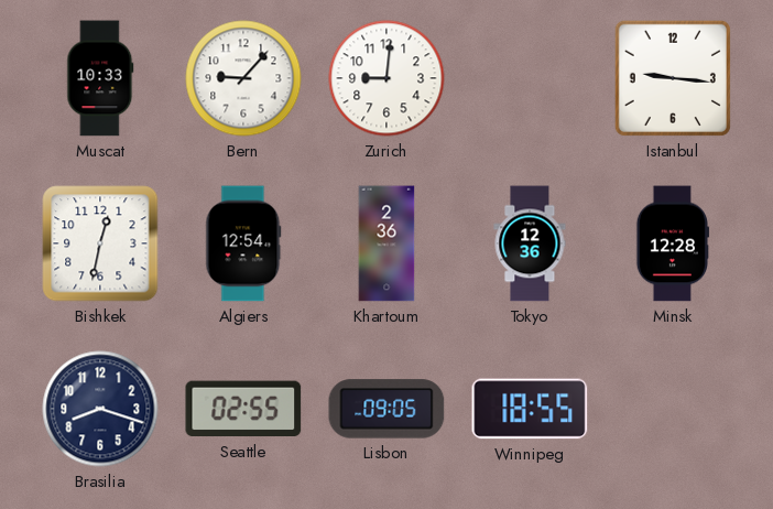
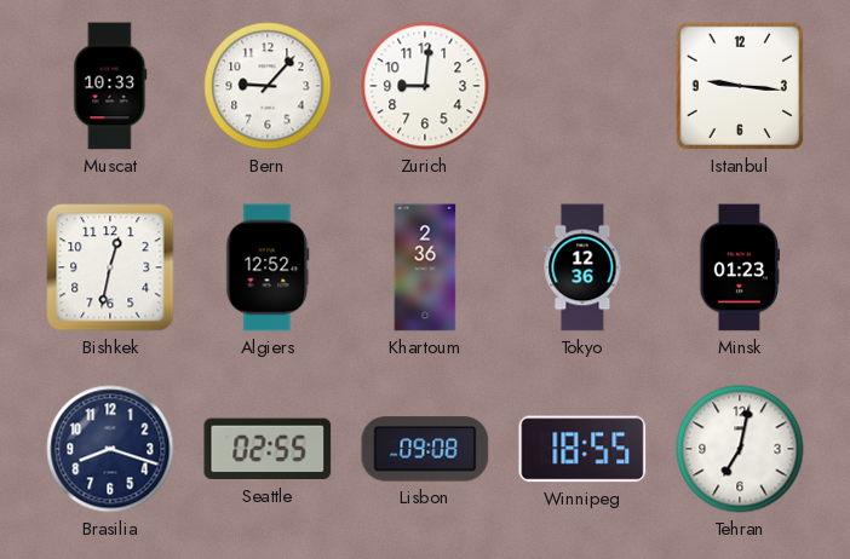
Algiers: 12:54 -> 12:52 (268, 267)
Minsk: 12:28 -> 01:23 (739, 267)
Lisbon: 09:05 -> 09:08 (425, 449)
Tehran: none -> 7:02 (740, 449)
